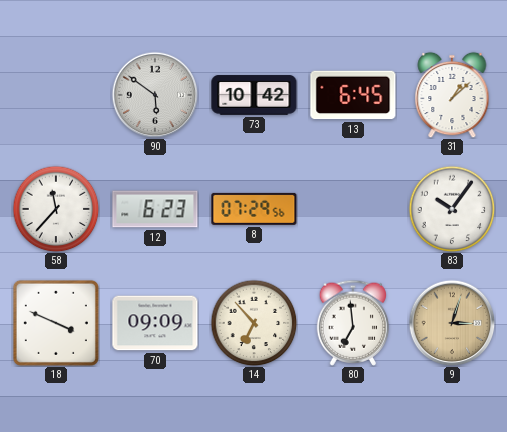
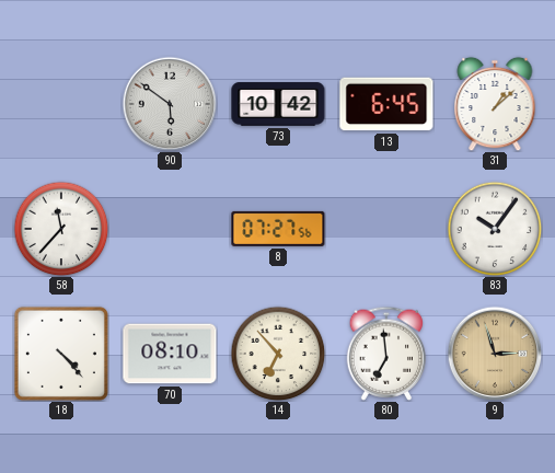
12: 6:23 -> none (155, 209)
8: 07:29 -> 07:27 (278, 229)
18: 3:49 -> 4:23 (61, 354)
70: 09:09 -> 08:10 (170, 354)
9: 3:03 -> 2:57 (495, 354)
